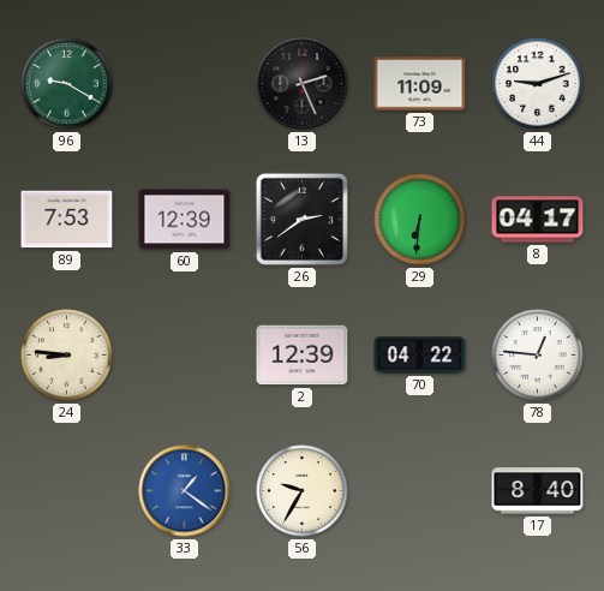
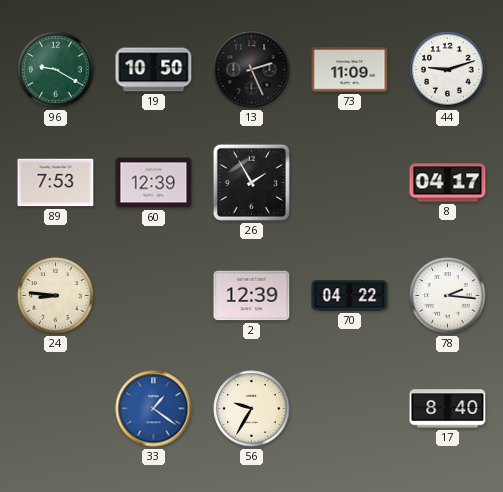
19: none -> 10:50 (154, 70)
26: 2:39 -> 1:55 (251, 182)
29: 6:31 -> none (420, 220)
78: 12:46 -> 2:16 (448, 296)
